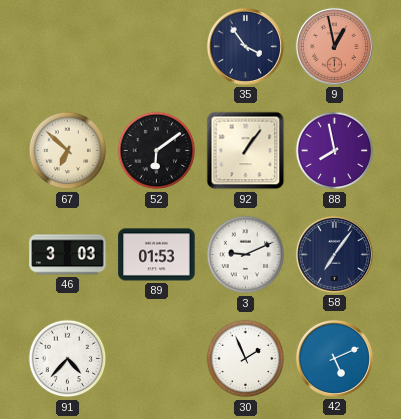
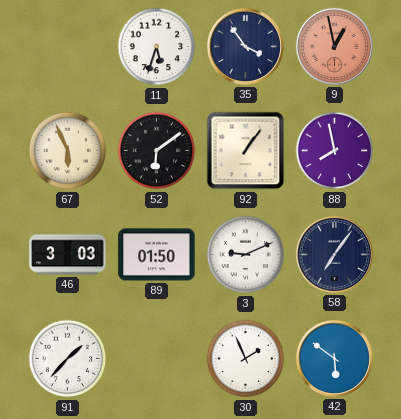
11: none -> 5:33 (157, 47)
67: 6:52 -> 5:56 (68, 151)
89: 01:53 -> 01:50 (157, 255)
91: 4:37 -> 1:37 (68, 359)
42: 5:11 -> 5:51 (334, 358)
